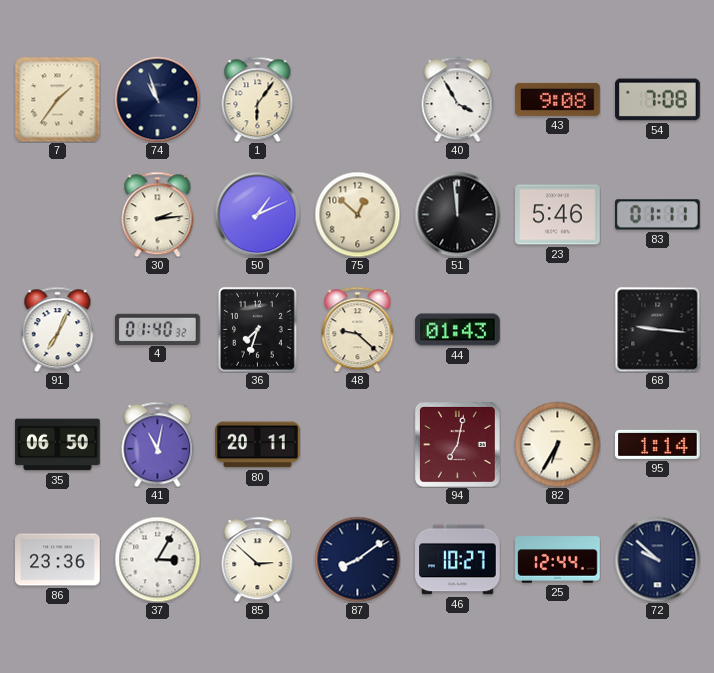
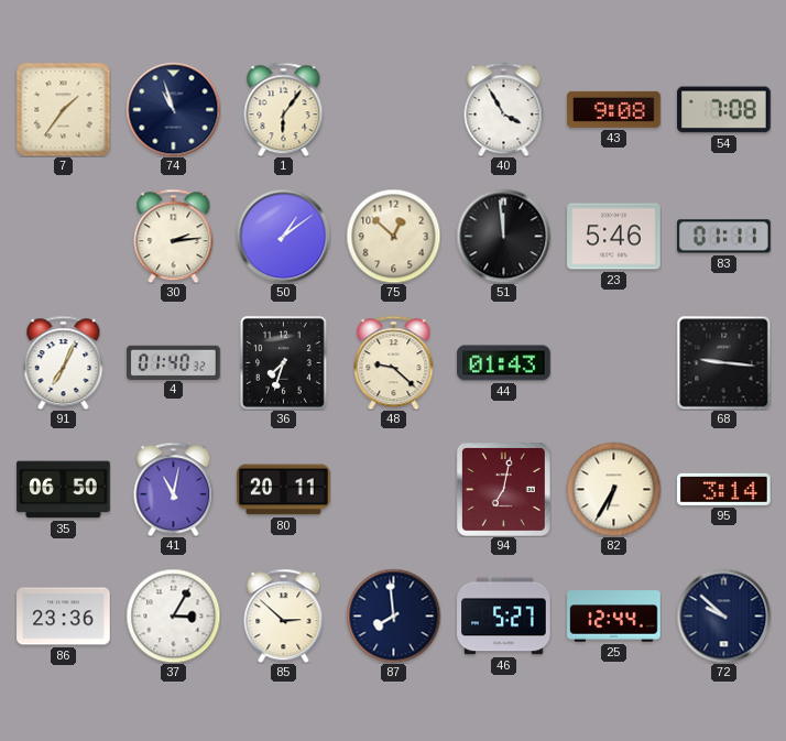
50: 1:11 -> 1:09 (283, 236)
95: 1:14 -> 3:14 (724, 489)
87: 8:09 -> 7:59 (393, 615)
46: 10:27 -> 5:27 (504, 617)
